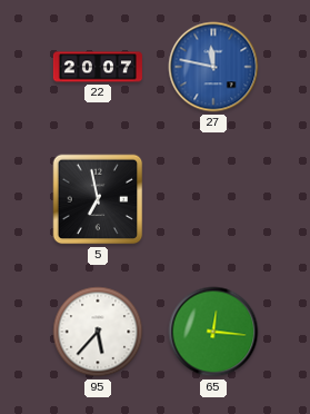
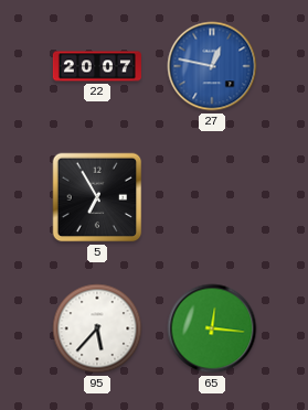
27: 11:47 -> 12:47 (212, 66)
5: 6:58 -> 6:55 (97, 197)
